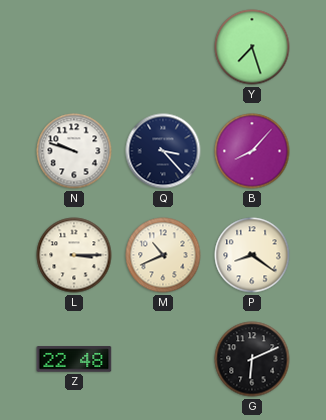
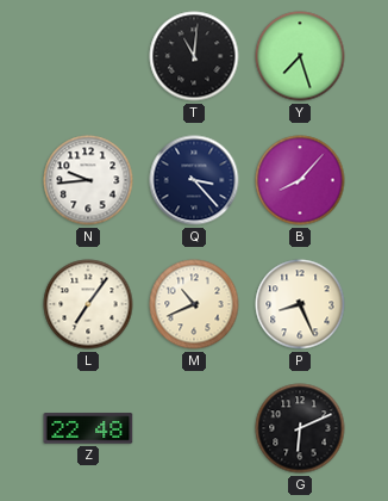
T: none -> 11:01 (194, 56)
N: 9:48 -> 9:44 (88, 180)
L: 3:15 -> 7:06 (88, 304)
P: 8:21 -> 8:26 (300, 304)
